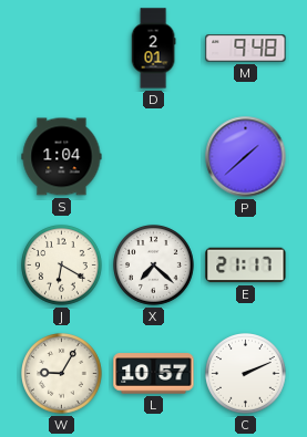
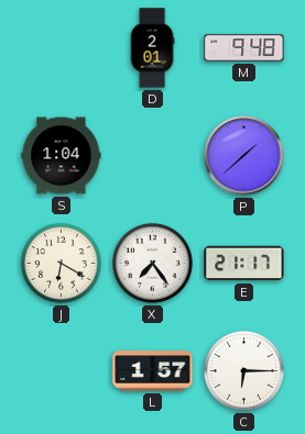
X: 7:22 -> 7:24 (153, 264)
W: 9:05 -> none (62, 374)
L: 10:57 -> 1:57 (153, 371)
C: 2:11 -> 6:15 (244, 371)
